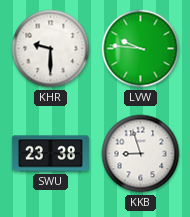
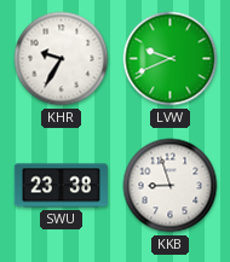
KHR: 9:30 -> 9:35 (62, 59)
LVW: 9:46 -> 9:41 (171, 59)
